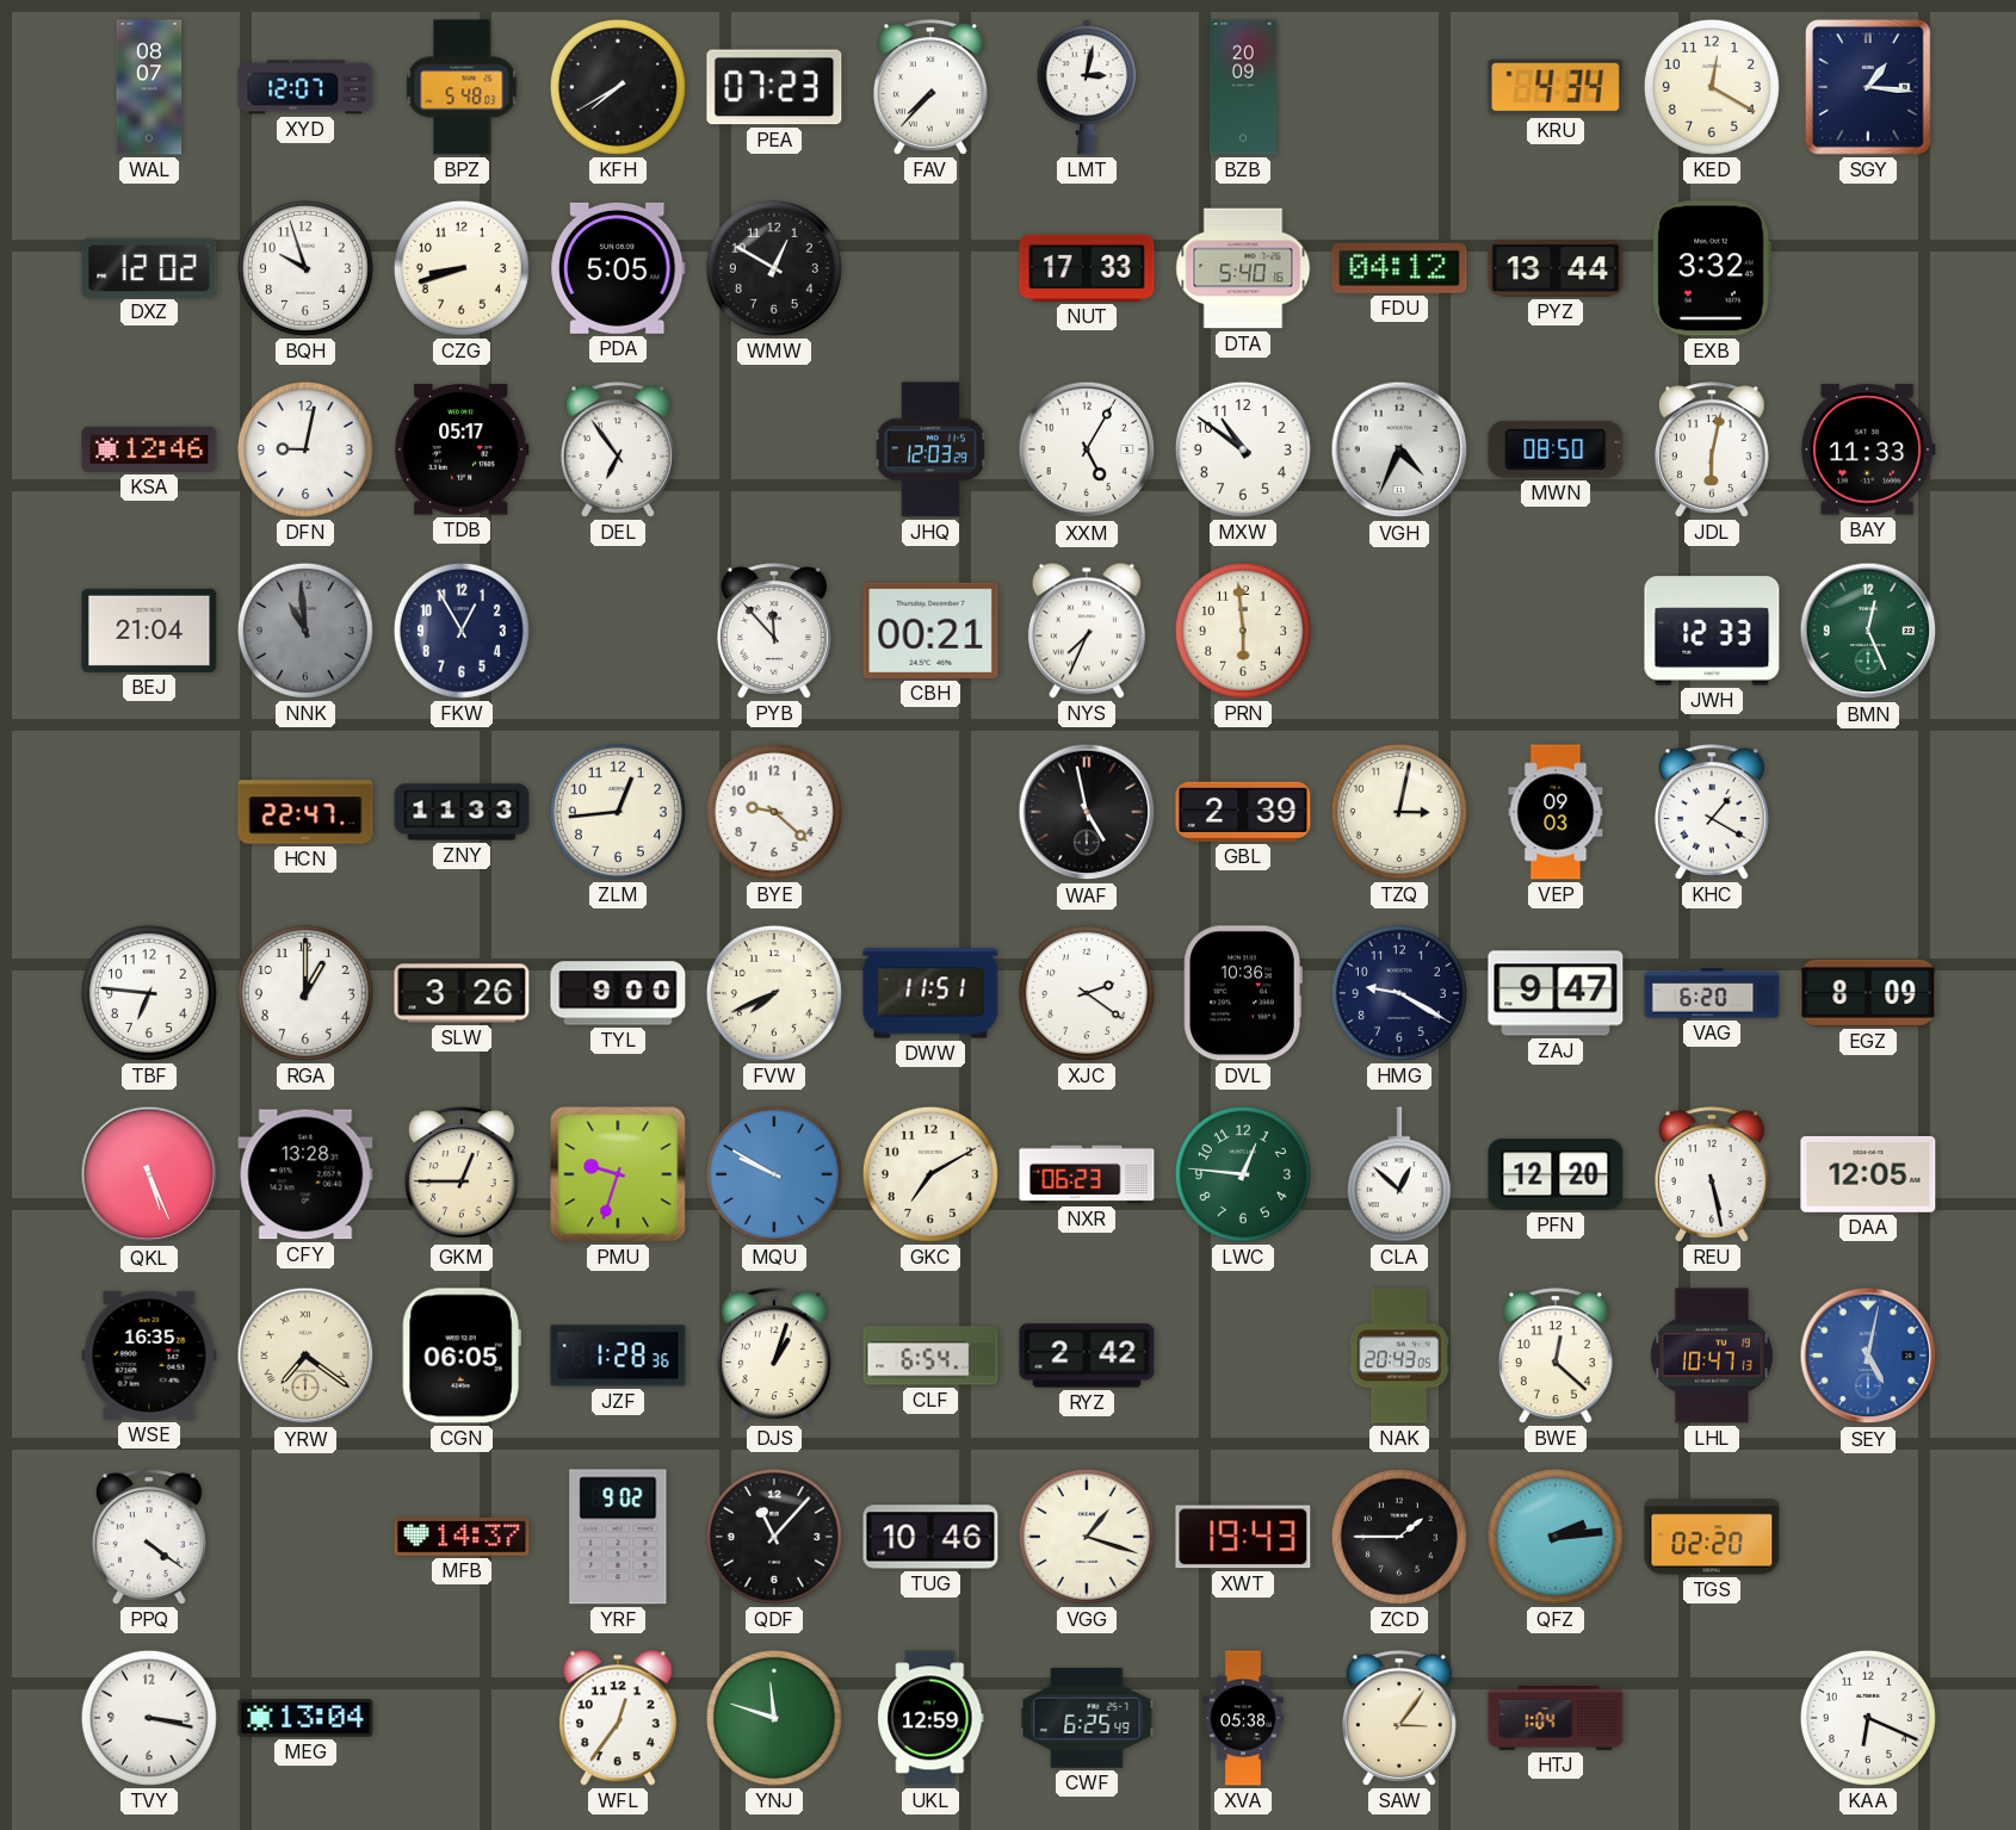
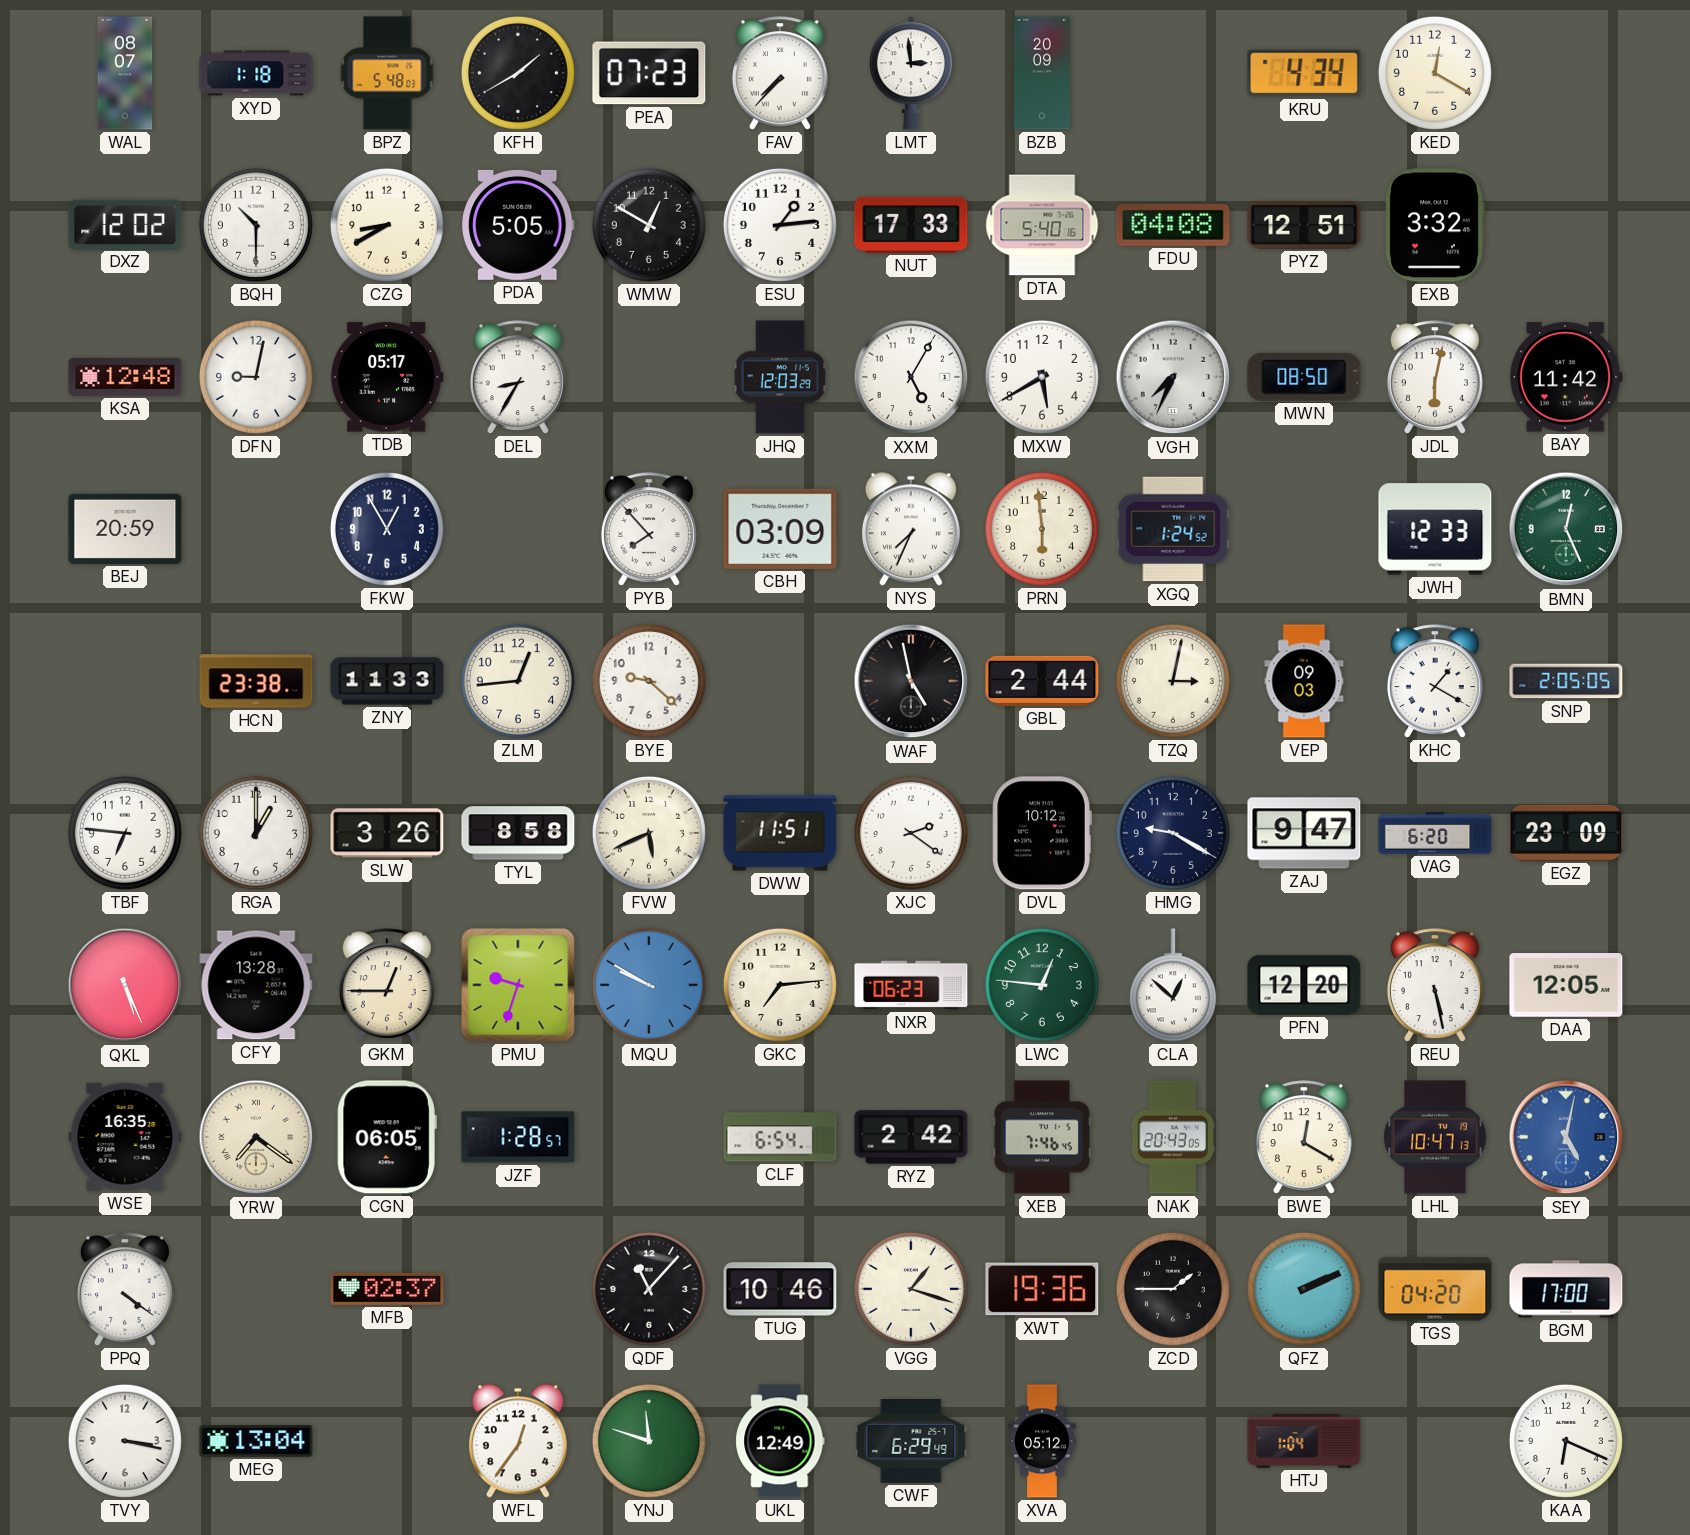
XYD: 12:07 -> 1:18 (256, 73)
KFH: 7:40 -> 1:40 (518, 73)
LMT: 3:02 -> 2:59 (911, 73)
SGY: 1:16 -> none (1868, 88)
BQH: 9:57 -> 10:30 (256, 225)
CZG: 8:42 -> 8:40 (387, 225)
ESU: none -> 1:14 (780, 225)
FDU: 04:12 -> 04:08 (1173, 225)
PYZ: 13:44 -> 12:51 (1304, 225)
KSA: 12:46 -> 12:48 (125, 377)
DEL: 6:54 -> 8:35 (518, 377)
MXW: 10:51 -> 5:40 (1042, 377)
VGH: 4:34 -> 7:34 (1173, 377)
BAY: 11:33 -> 11:42 (1566, 377)
BEJ: 21:04 -> 20:59 (125, 529)
NNK: 10:59 -> none (305, 631)
PYB: 11:53 -> 7:53 (649, 529)
CBH: 00:21 -> 03:09 (780, 529)
XGQ: none -> 1:24 (1173, 529)
HCN: 22:47 -> 23:38 (256, 681)
GBL: 2:39 -> 2:44 (1042, 681)
SNP: none -> 2:05 (1566, 681)
TYL: 9:00 -> 8:58 (518, 833)
FVW: 7:41 -> 5:41 (649, 833)
DVL: 10:36 -> 10:12 (1042, 833)
EGZ: 8:09 -> 23:09 (1566, 833)
GKC: 7:10 -> 7:14 (780, 985)
JZF: 1:28:36 -> 1:28:57 (518, 1137)
DJS: 1:03 -> none (774, 1356)
XEB: none -> 7:46 (1042, 1137)
BWE: 12:22 -> 12:20 (1304, 1137)
MFB: 14:37 -> 02:37 (387, 1289)
YRF: 9:02 -> none (618, 1537)
XWT: 19:43 -> 19:36 (1042, 1289)
QFZ: 2:14 -> 2:11 (1304, 1289)
TGS: 02:20 -> 04:20 (1435, 1289)
BGM: none -> 17:00 (1566, 1289)
UKL: 12:59 -> 12:49 (780, 1441)
CWF: 6:25 -> 6:29 (911, 1442)
XVA: 05:38 -> 05:12 (1042, 1441)
SAW: 3:06 -> none (1399, 1718)
